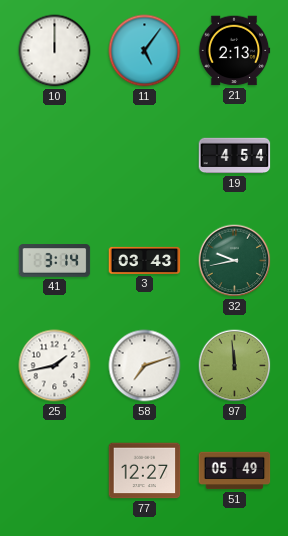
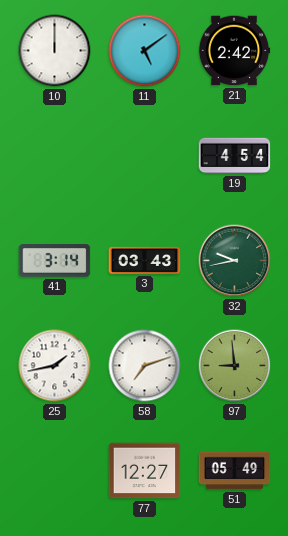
11: 5:06 -> 5:09 (145, 51)
21: 2:13 -> 2:42 (234, 51)
97: 11:59 -> 8:59 (235, 366)
